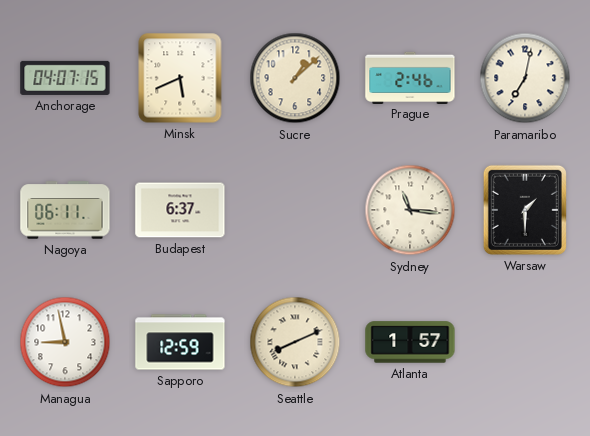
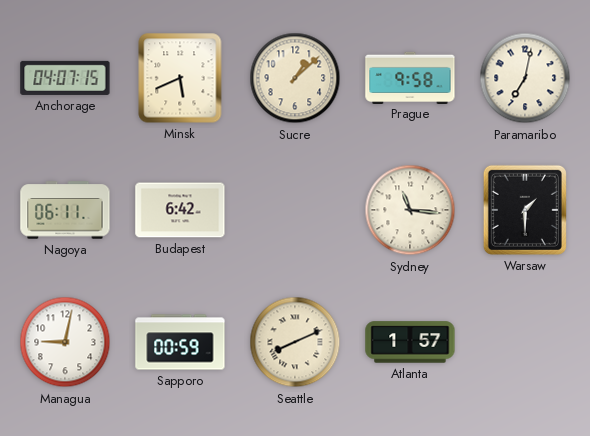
Prague: 2:46 -> 9:58 (410, 77)
Budapest: 6:37 -> 6:42 (180, 210)
Managua: 8:58 -> 9:02 (65, 342)
Sapporo: 12:59 -> 00:59 (180, 342)
